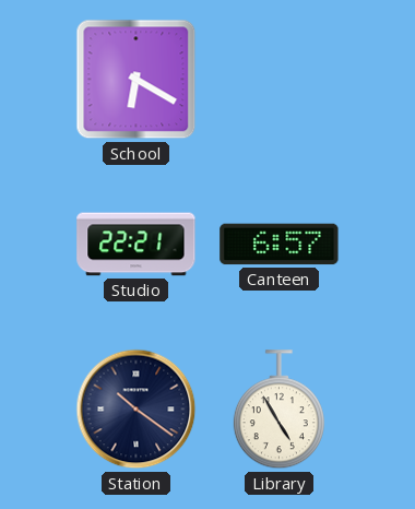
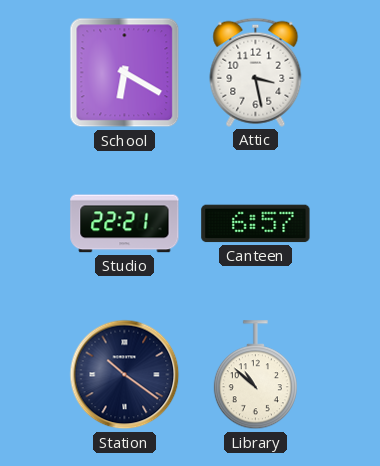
Attic: none -> 3:28 (256, 72)
Library: 4:55 -> 10:52 (255, 375)
